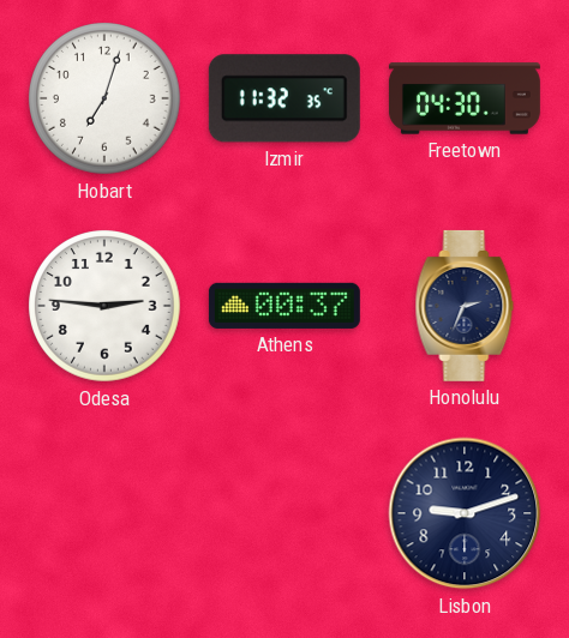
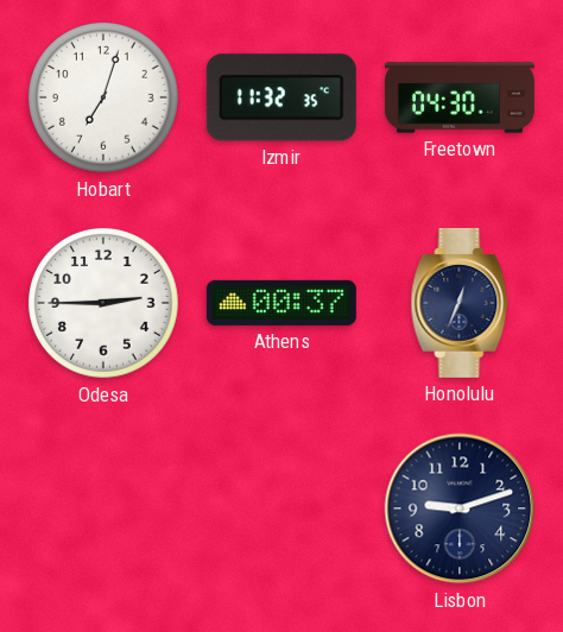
Odesa: 2:46 -> 2:45 (105, 304)
Honolulu: 2:34 -> 12:34 (460, 303)
